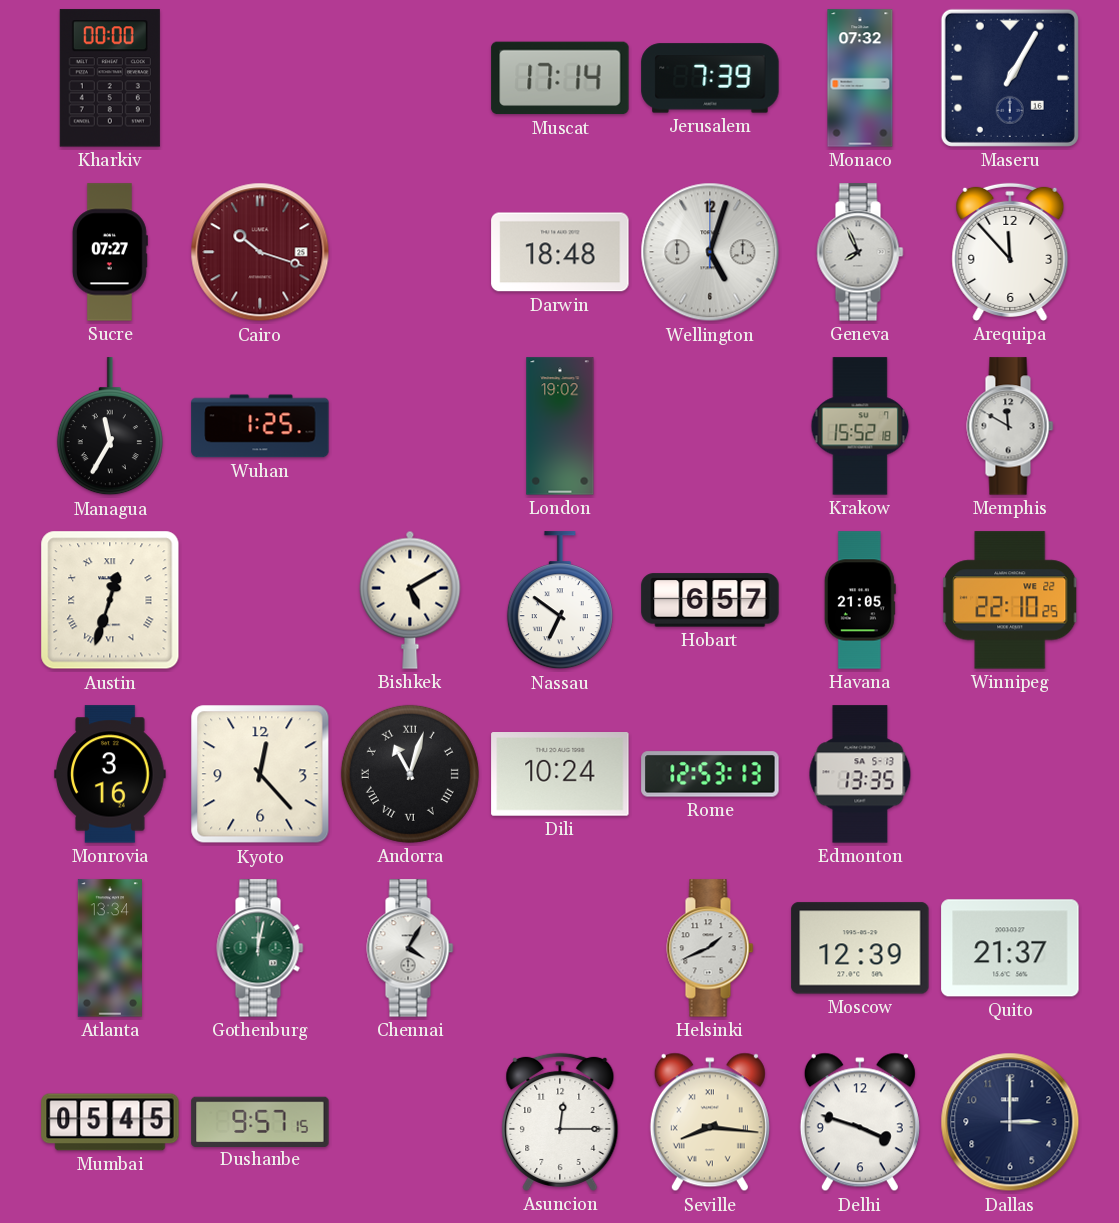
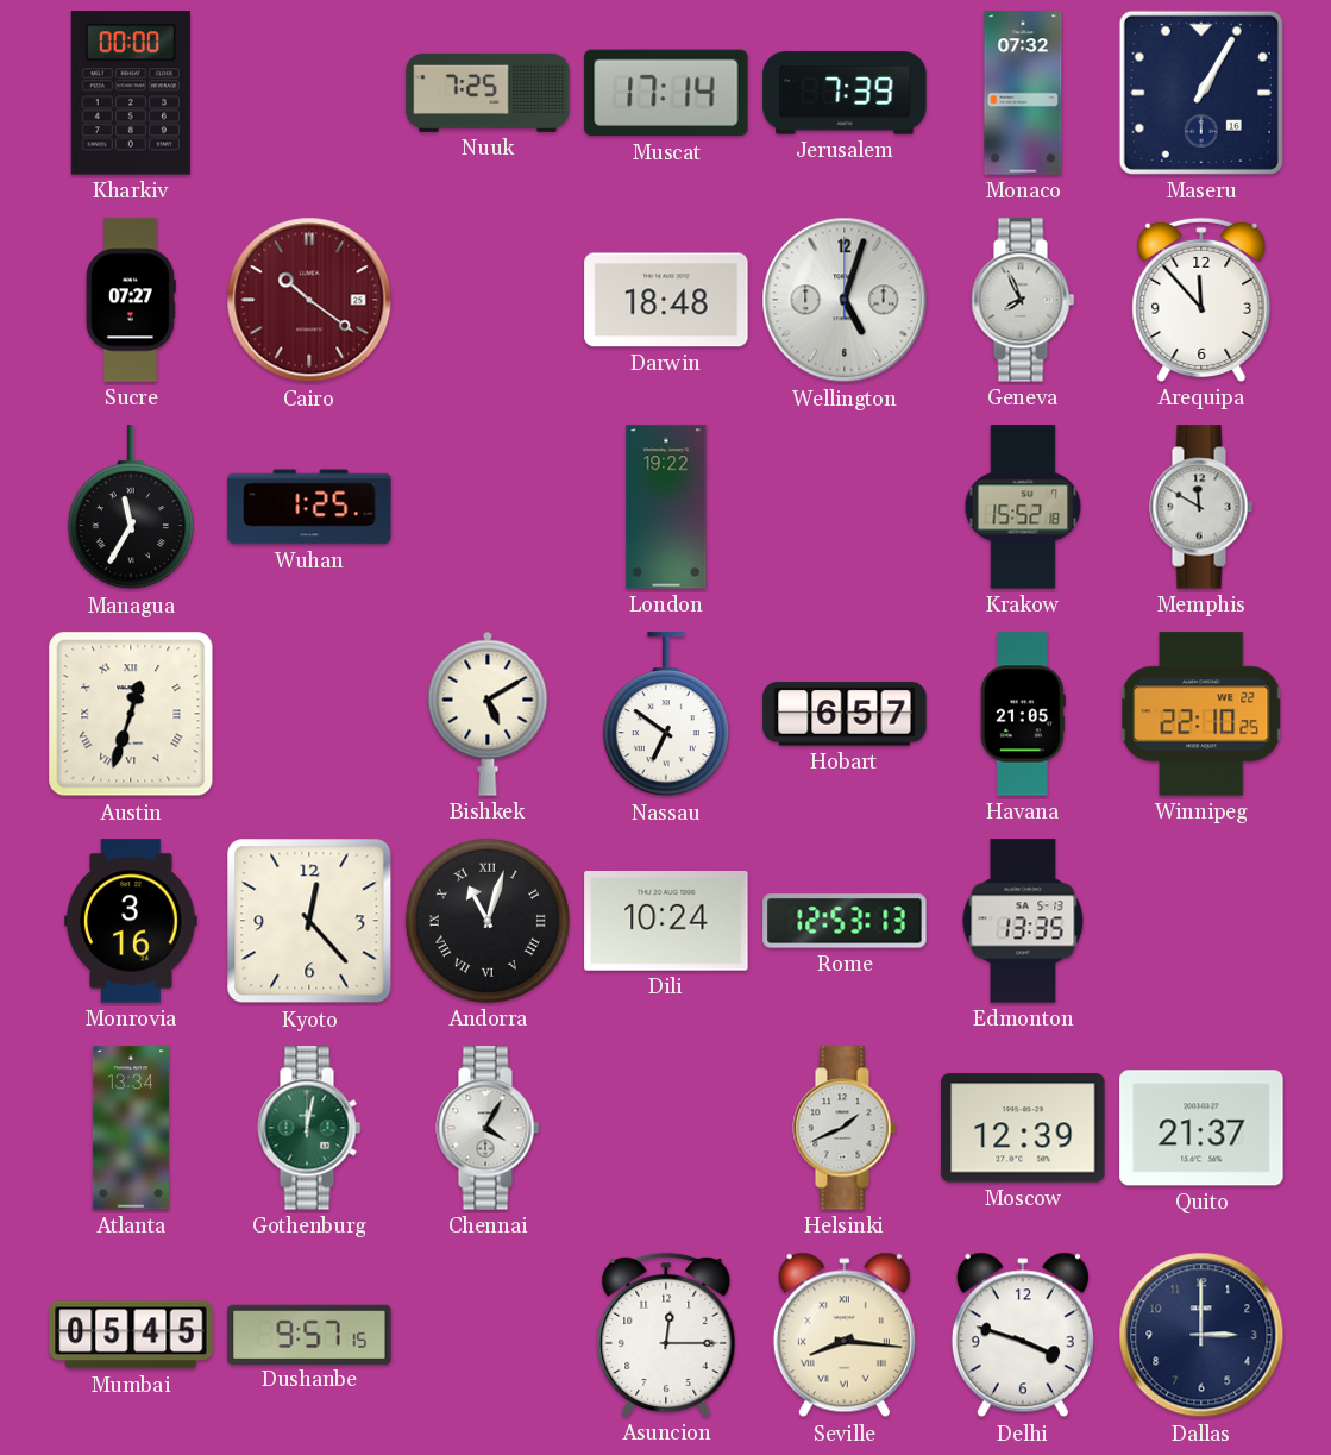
Nuuk: none -> 7:25 (488, 93)
Cairo: 10:18 -> 10:21 (309, 300)
London: 19:02 -> 19:22 (666, 507)
